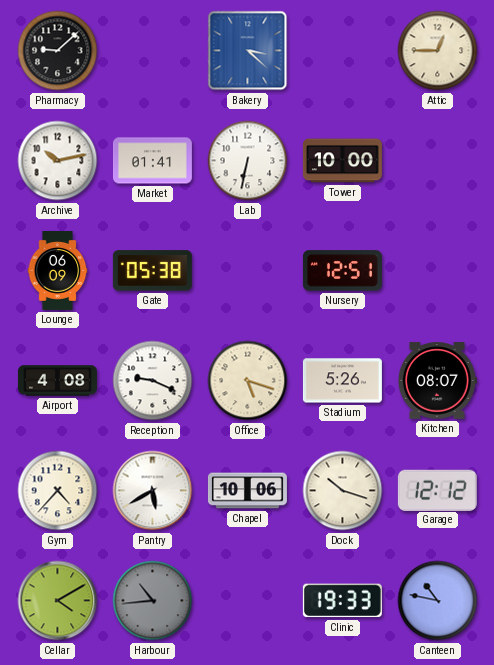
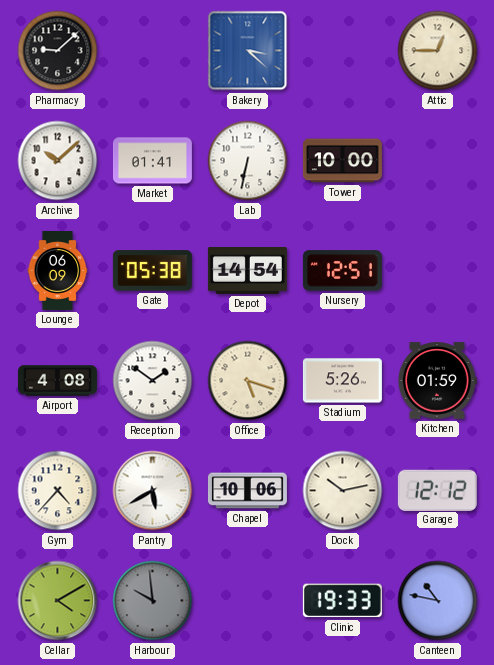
Archive: 10:13 -> 10:08 (58, 161)
Depot: none -> 14:54 (247, 270)
Reception: 9:19 -> 1:51 (153, 381)
Kitchen: 08:07 -> 01:59 (437, 381)
Dock: 10:18 -> 10:13 (343, 491)
Harbour: 10:44 -> 9:59 (153, 601)
